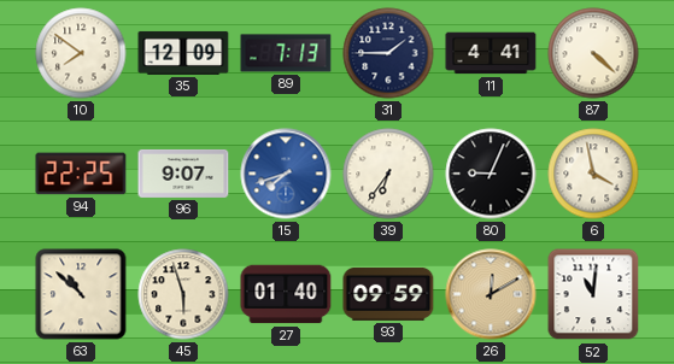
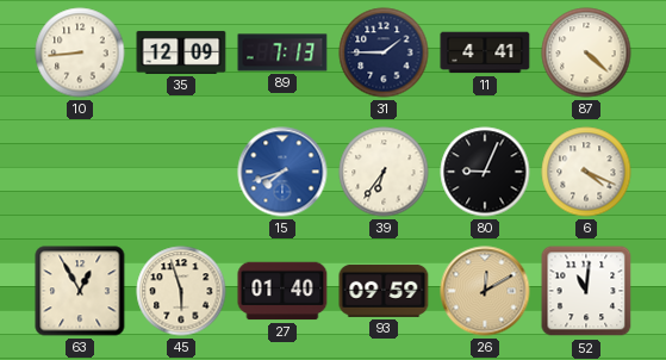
10: 7:51 -> 8:44 (80, 52)
94: 22:25 -> none (81, 174)
96: 9:07 -> none (183, 174)
6: 3:58 -> 4:19 (586, 172)
63: 10:52 -> 12:55 (80, 291)
